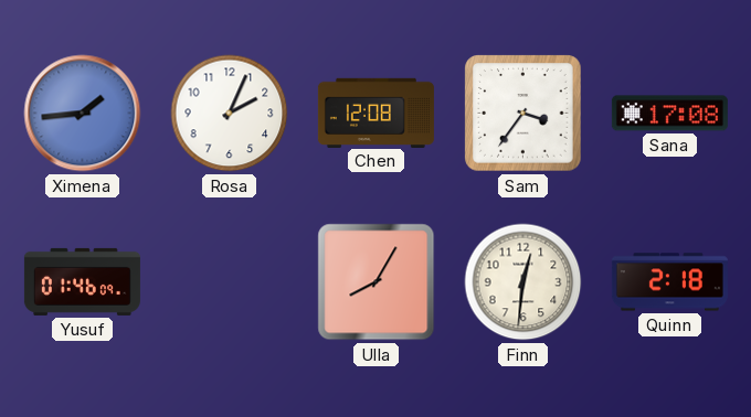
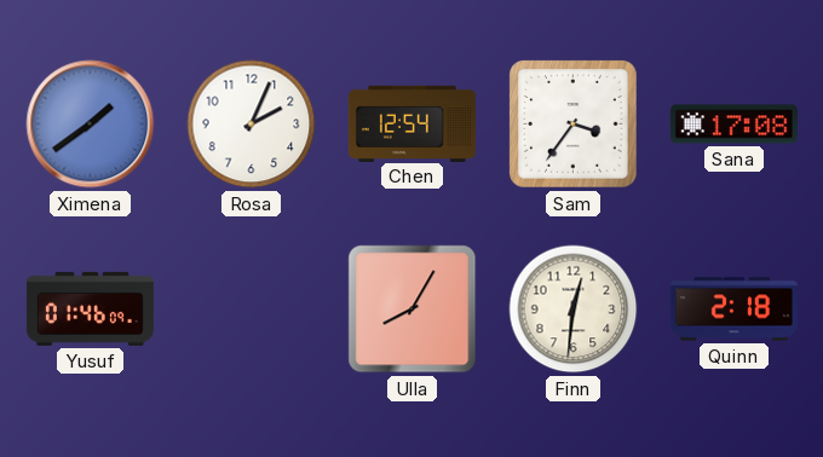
Ximena: 1:44 -> 1:39 (91, 125)
Chen: 12:08 -> 12:54 (411, 123)
